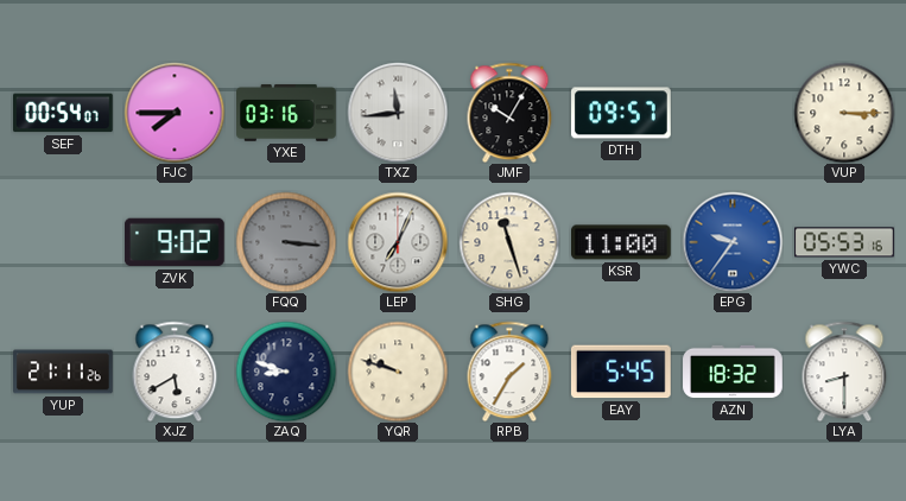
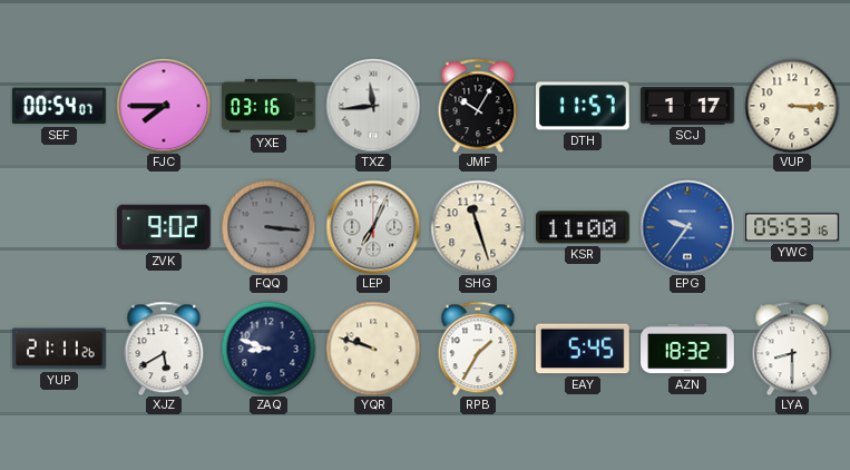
DTH: 09:57 -> 11:57 (584, 106)
SCJ: none -> 1:17 (687, 106)
